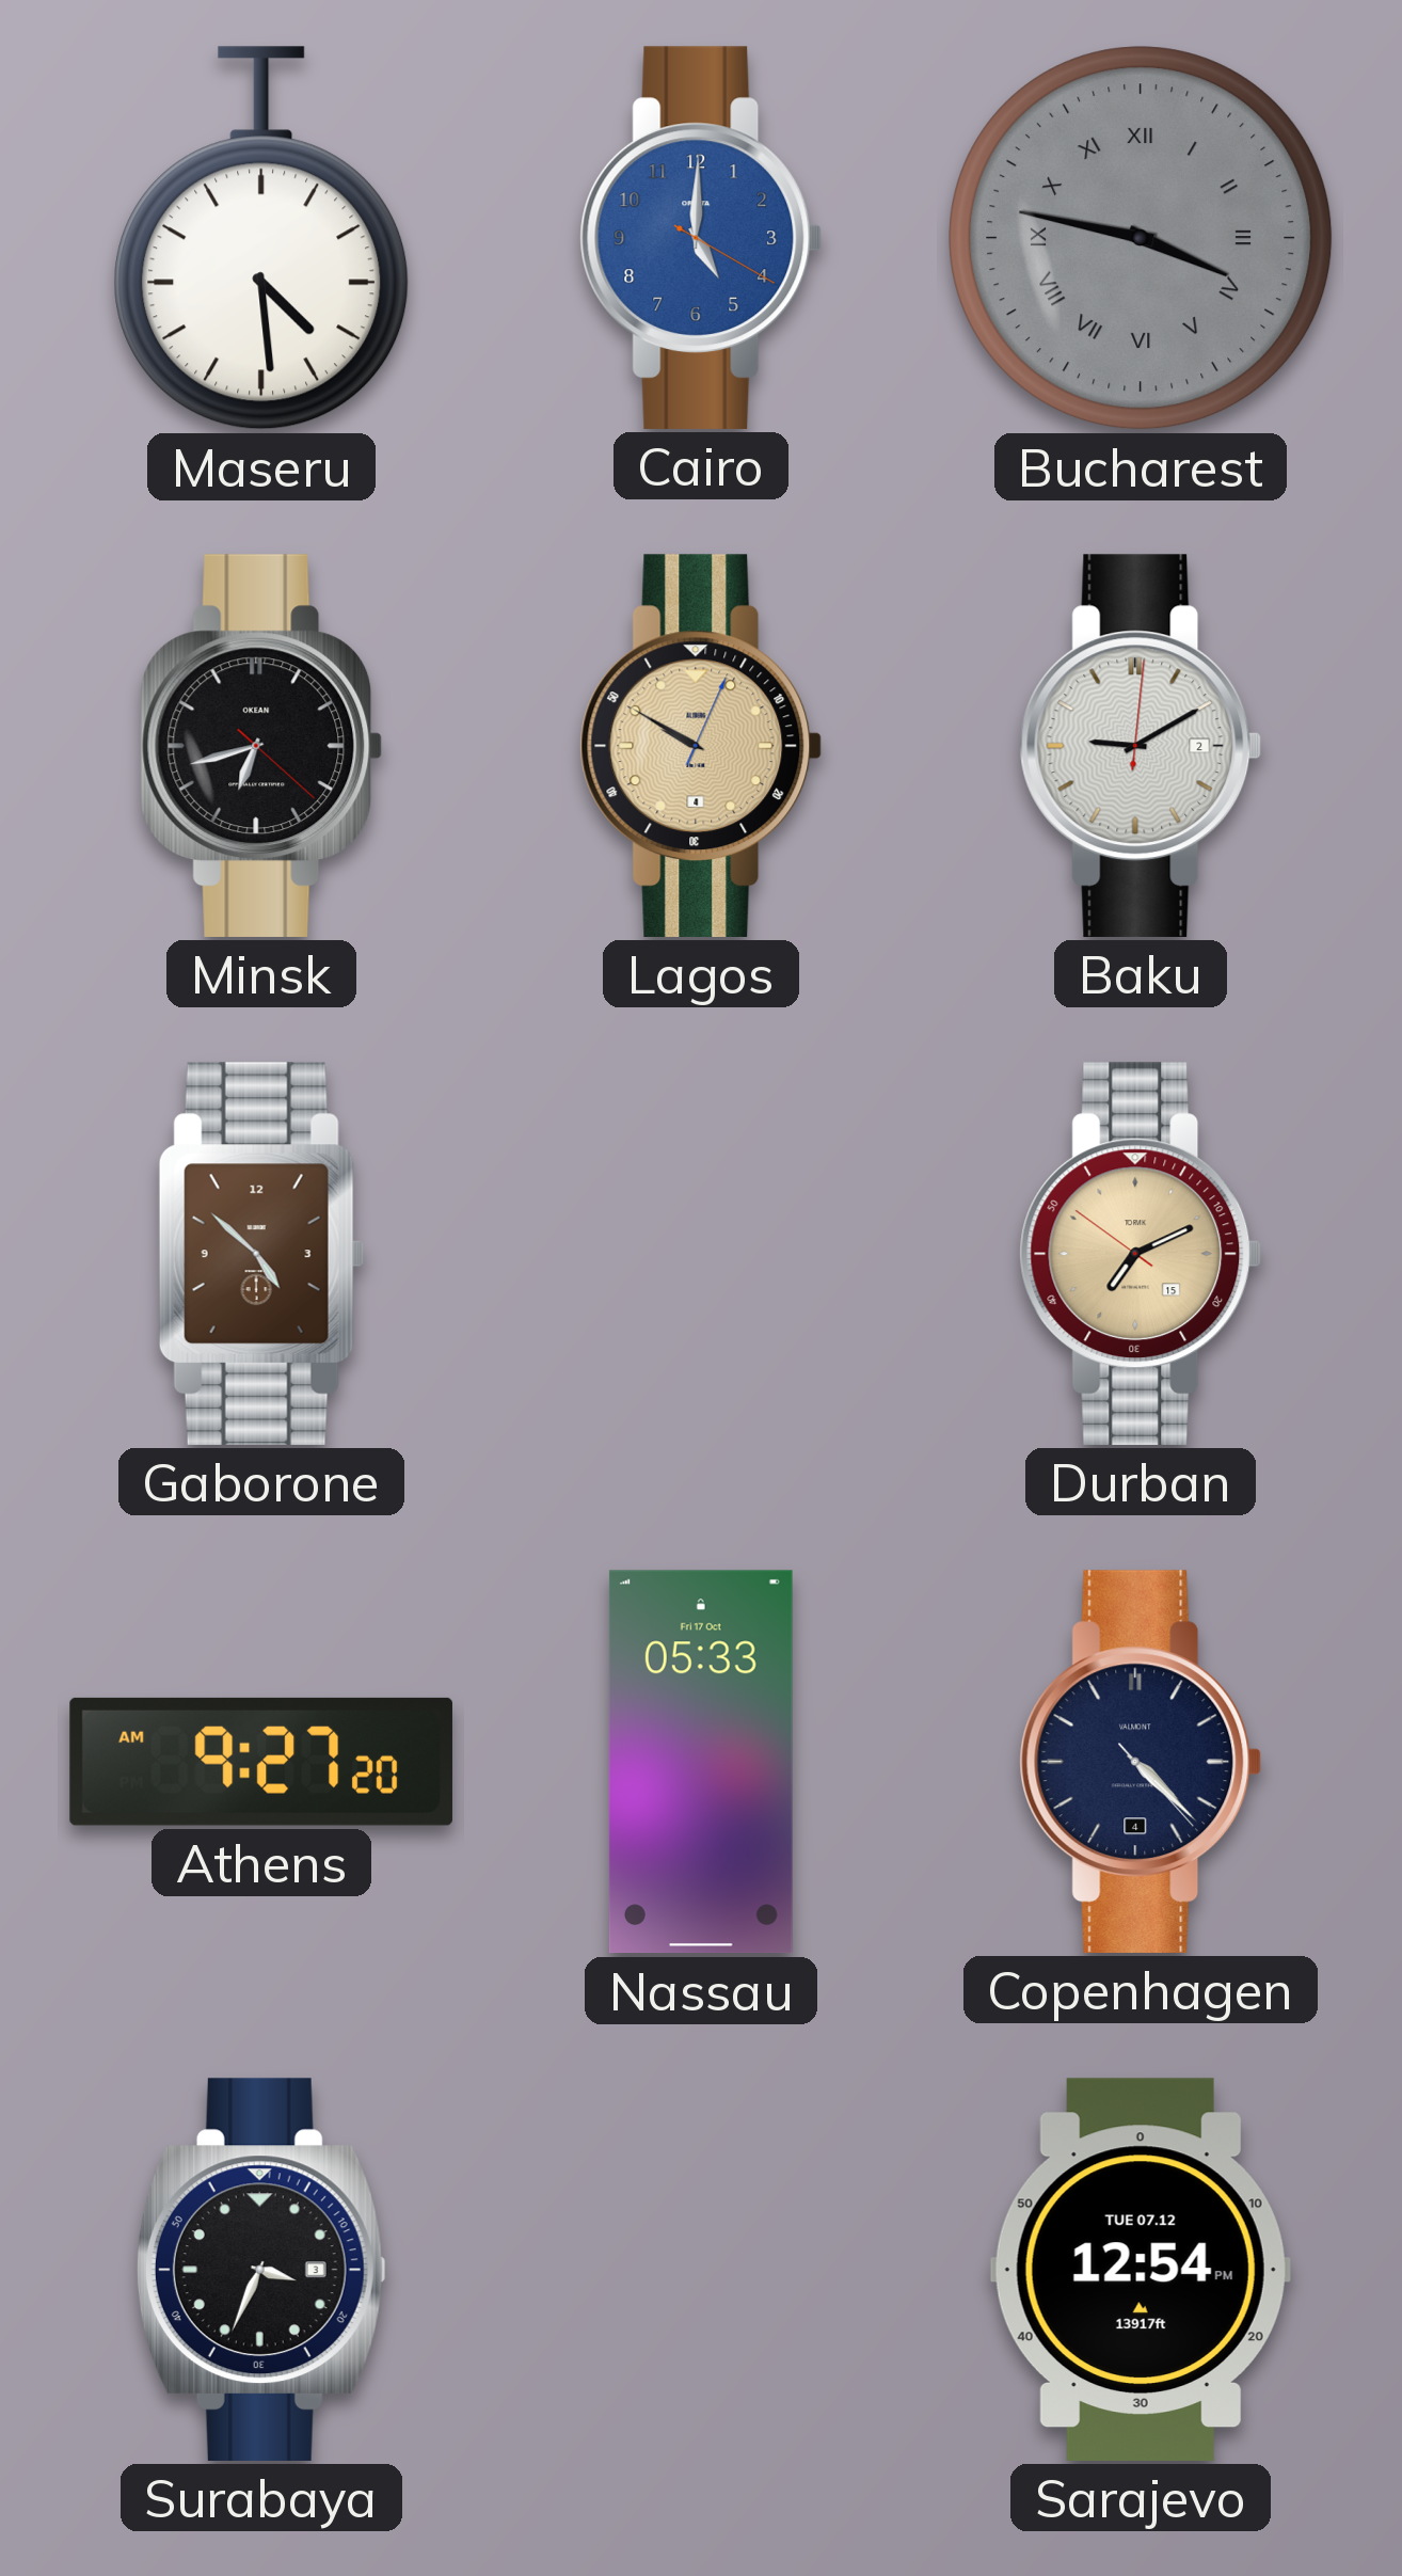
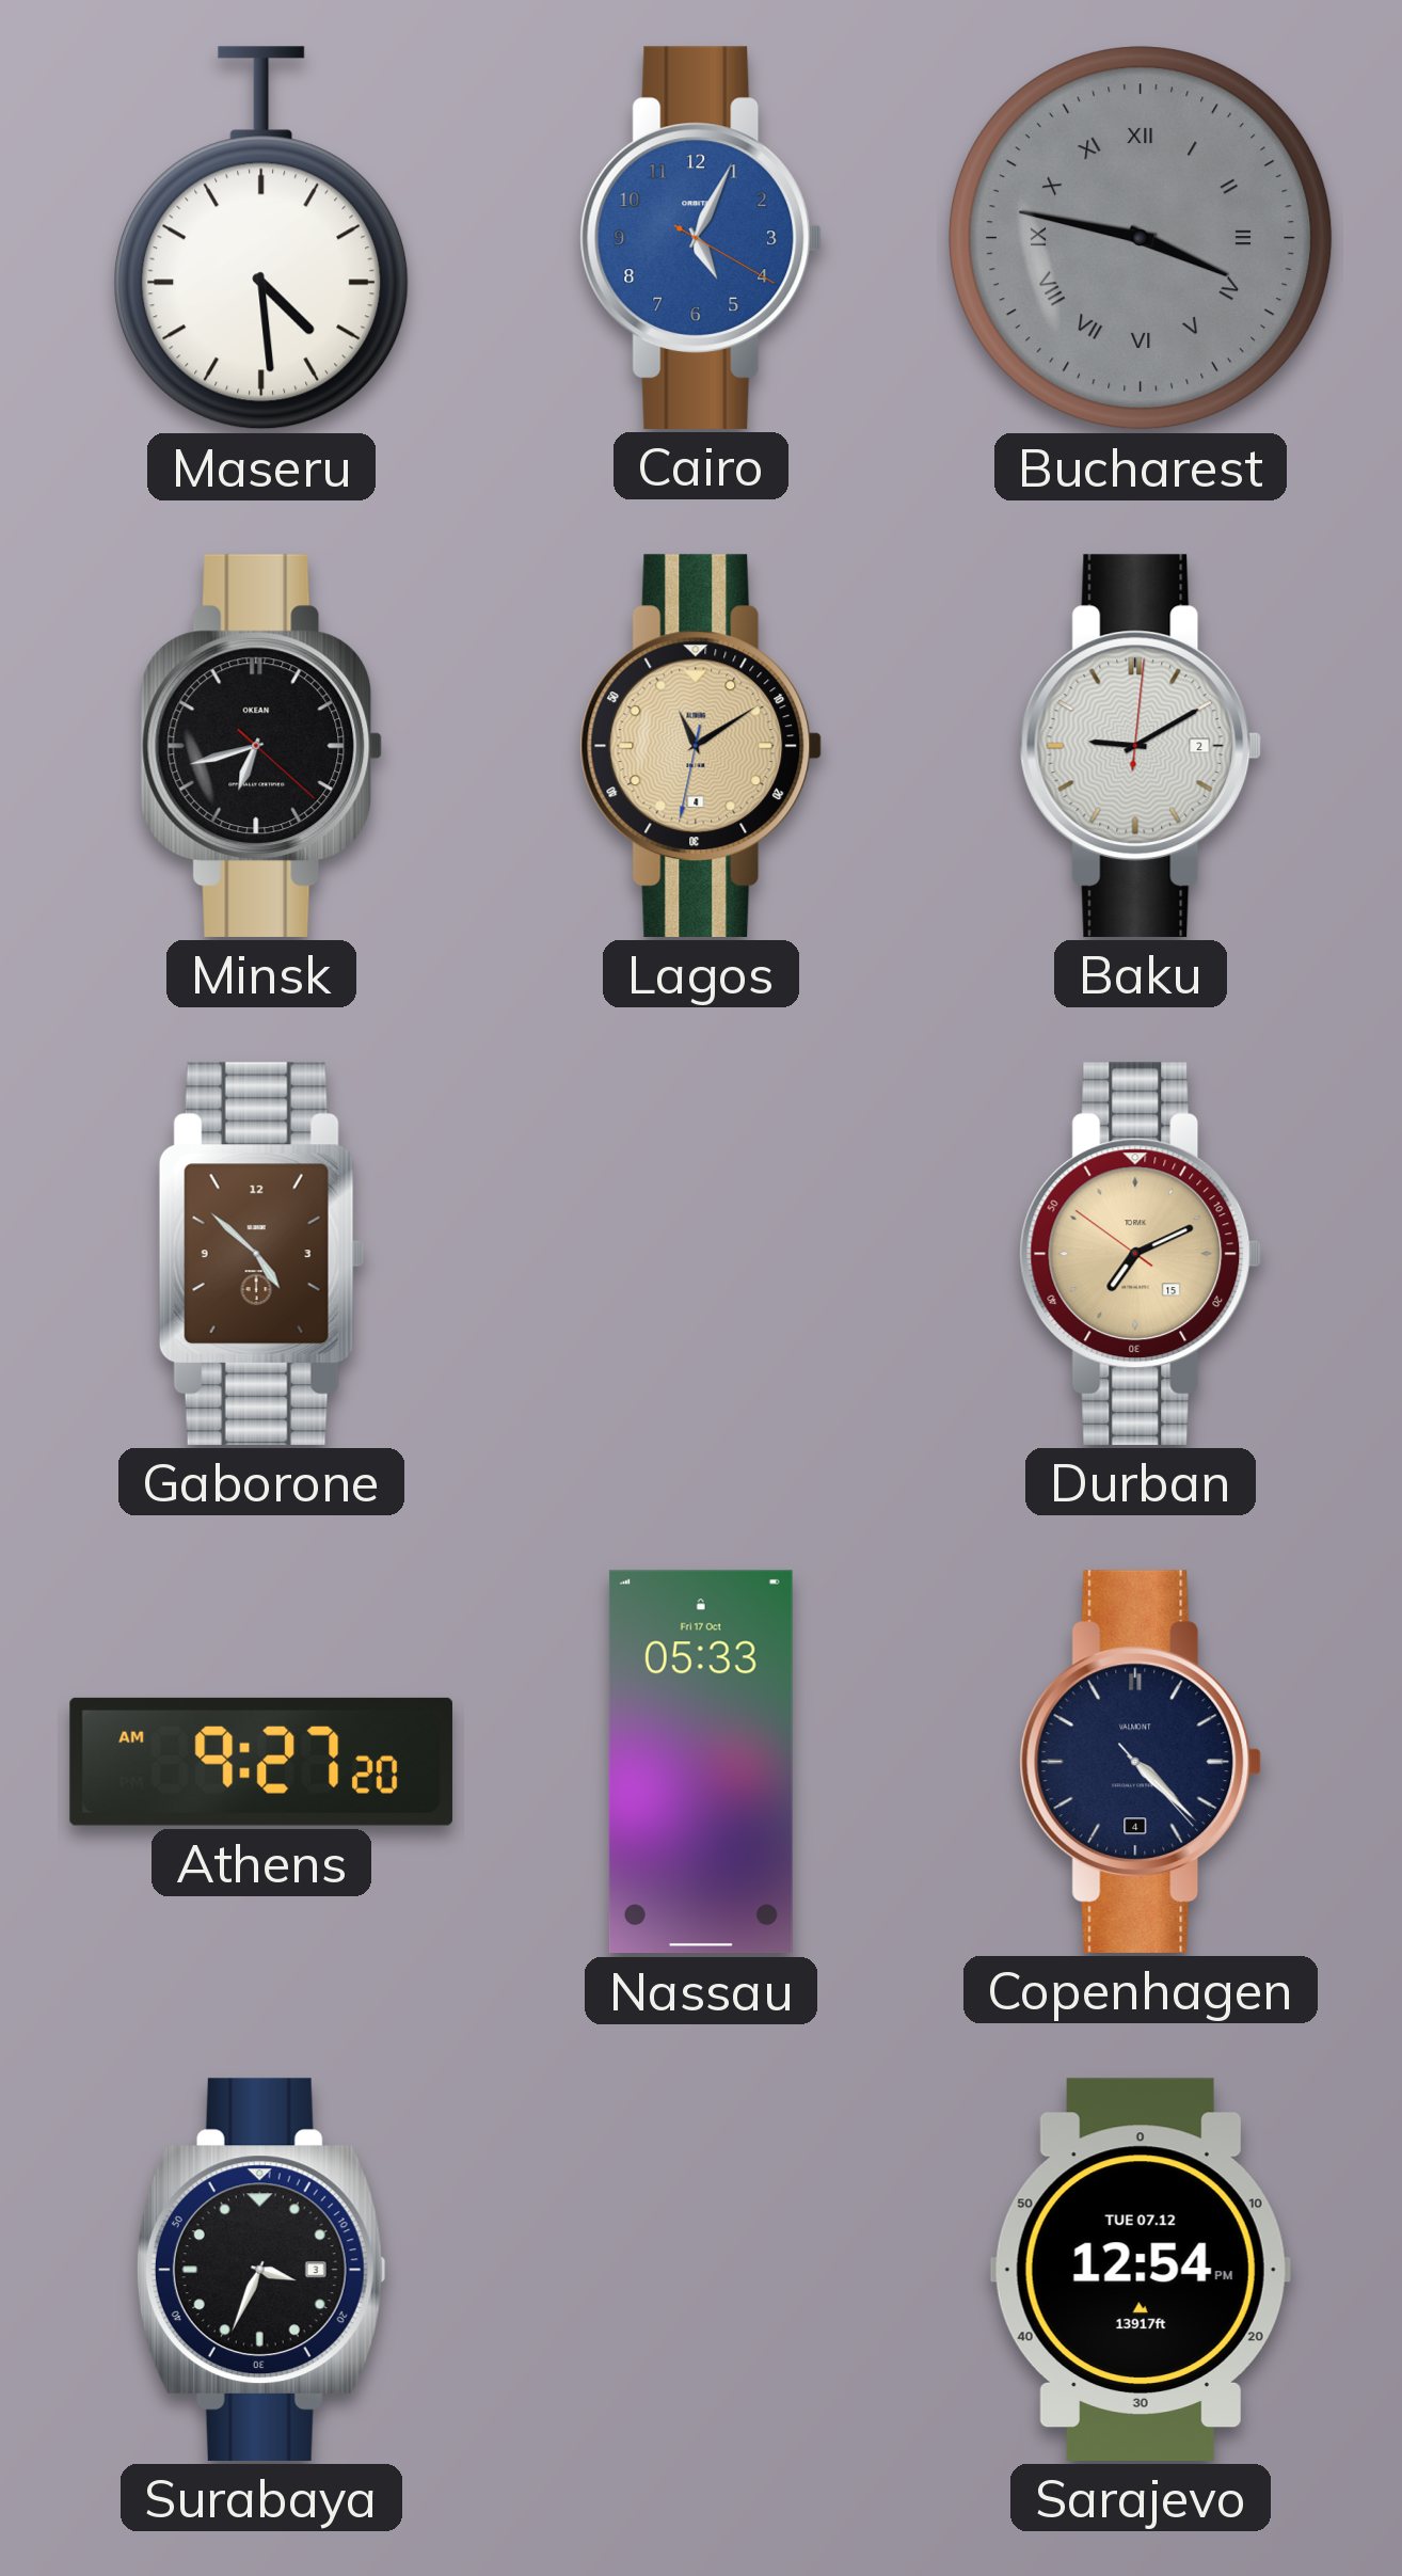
Cairo: 5:00 -> 5:04 (701, 238)
Lagos: 9:50 -> 11:09 (701, 746)
